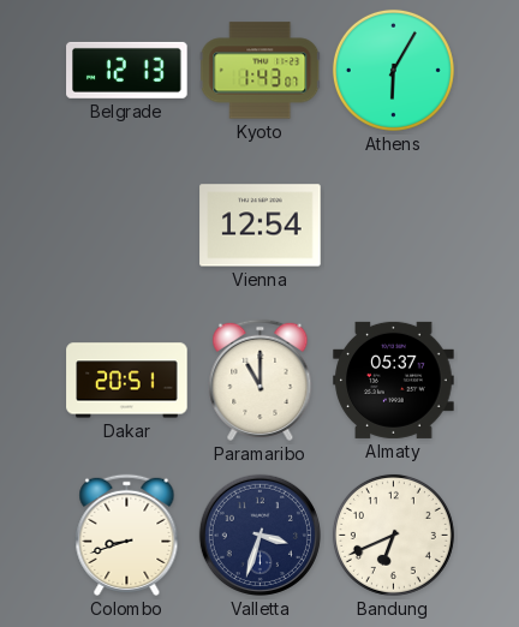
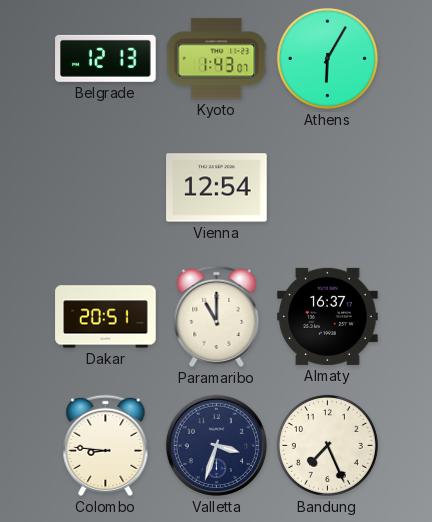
Almaty: 05:37 -> 16:37 (328, 316)
Colombo: 8:42 -> 8:46 (106, 445)
Bandung: 6:41 -> 7:26 (327, 445)
